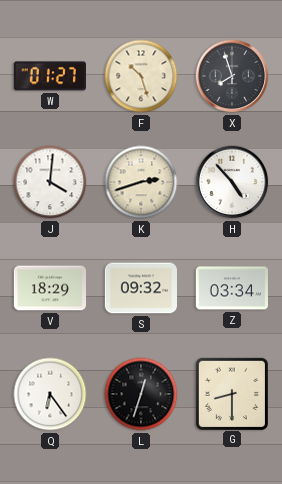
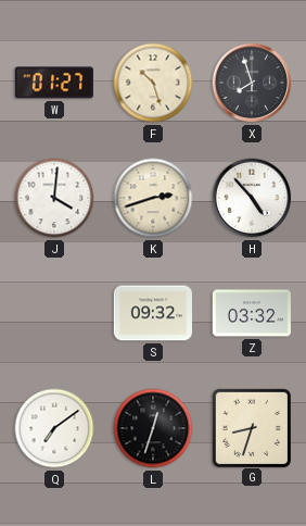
V: 18:29 -> none (49, 288)
Z: 03:34 -> 03:32 (251, 313)
Q: 6:24 -> 7:09 (54, 428)
G: 8:30 -> 8:33 (251, 427)
